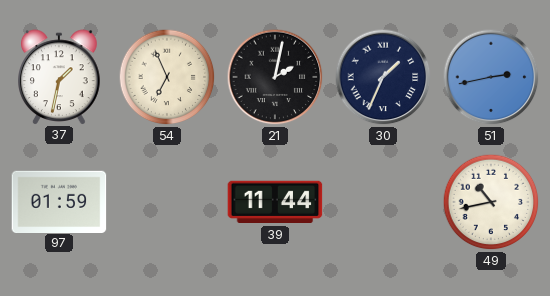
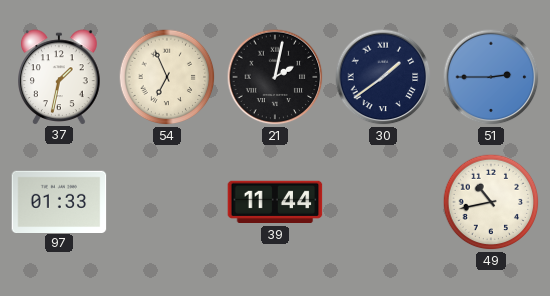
30: 1:34 -> 1:39 (383, 77)
51: 2:43 -> 2:45 (491, 77)
97: 01:59 -> 01:33 (59, 201)
